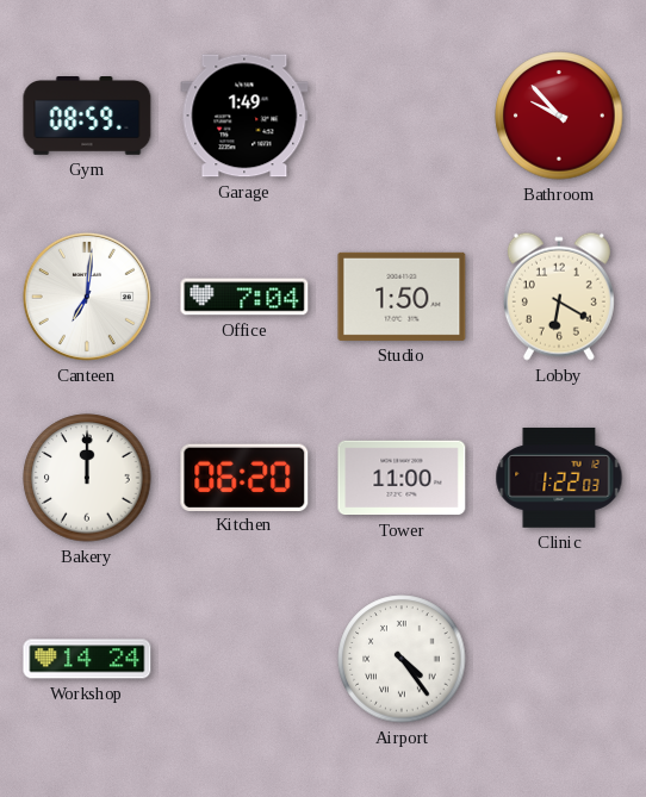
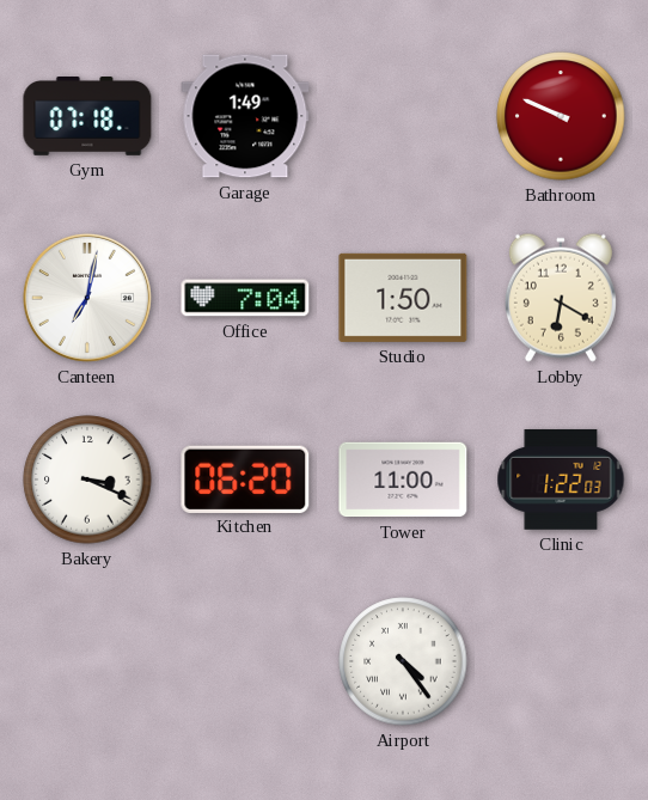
Gym: 08:59 -> 07:18 (87, 117)
Bathroom: 9:53 -> 9:49 (561, 116)
Canteen: 7:01 -> 7:02 (87, 298)
Bakery: 12:00 -> 3:19 (87, 480)
Workshop: 14:24 -> none (87, 659)
